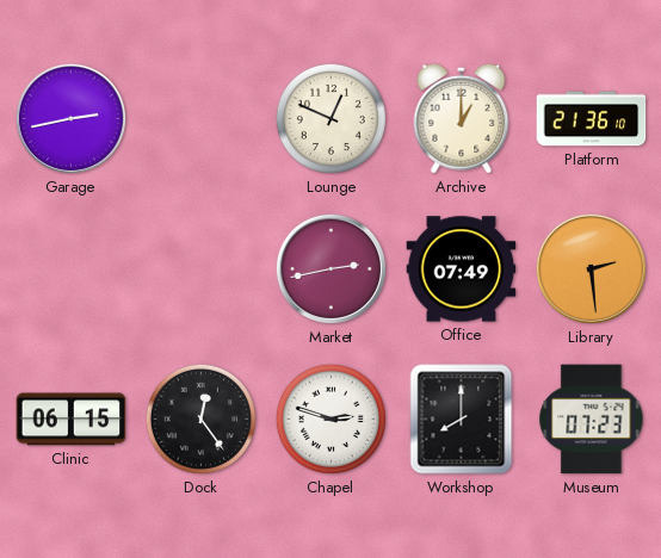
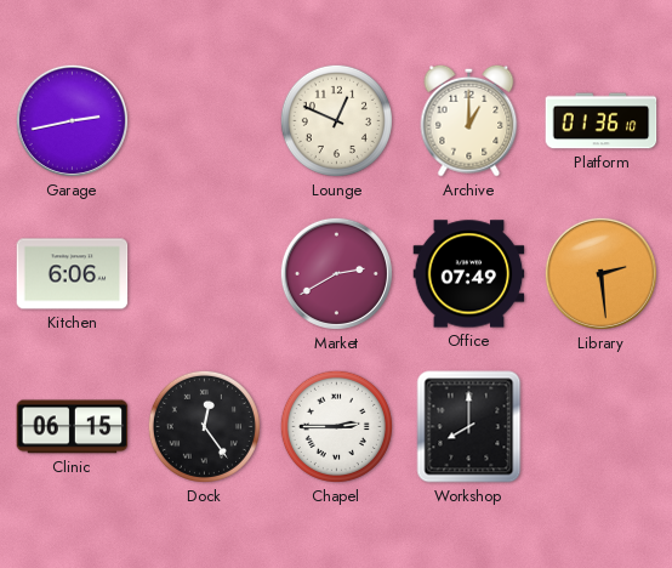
Platform: 21:36 -> 01:36 (602, 121)
Kitchen: none -> 6:06 (73, 274)
Market: 2:43 -> 2:40 (336, 273)
Chapel: 2:48 -> 2:45 (336, 426)
Museum: 07:23 -> none (592, 420)
